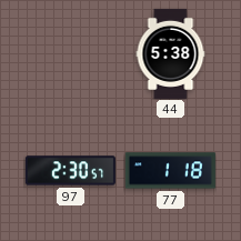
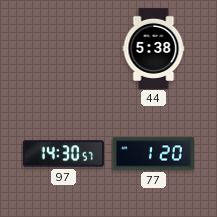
97: 2:30 -> 14:30 (63, 154)
77: 1:18 -> 1:20 (153, 154)
